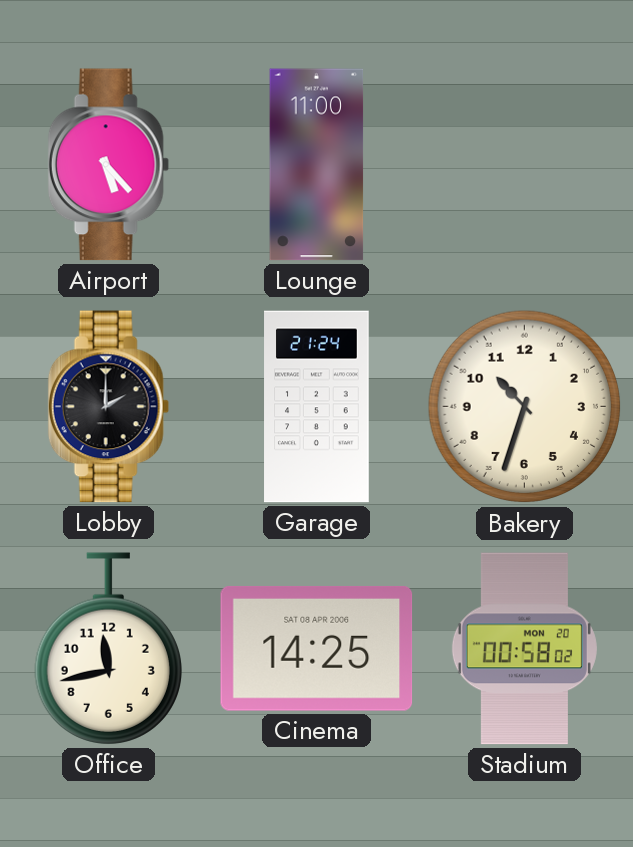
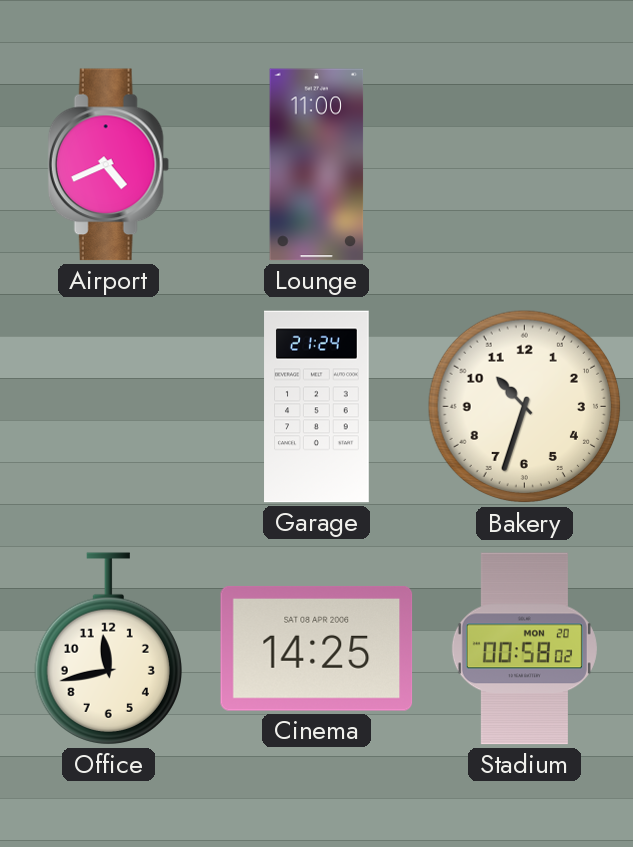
Airport: 5:23 -> 4:41 (108, 165)
Lobby: 2:00 -> none (108, 407)
